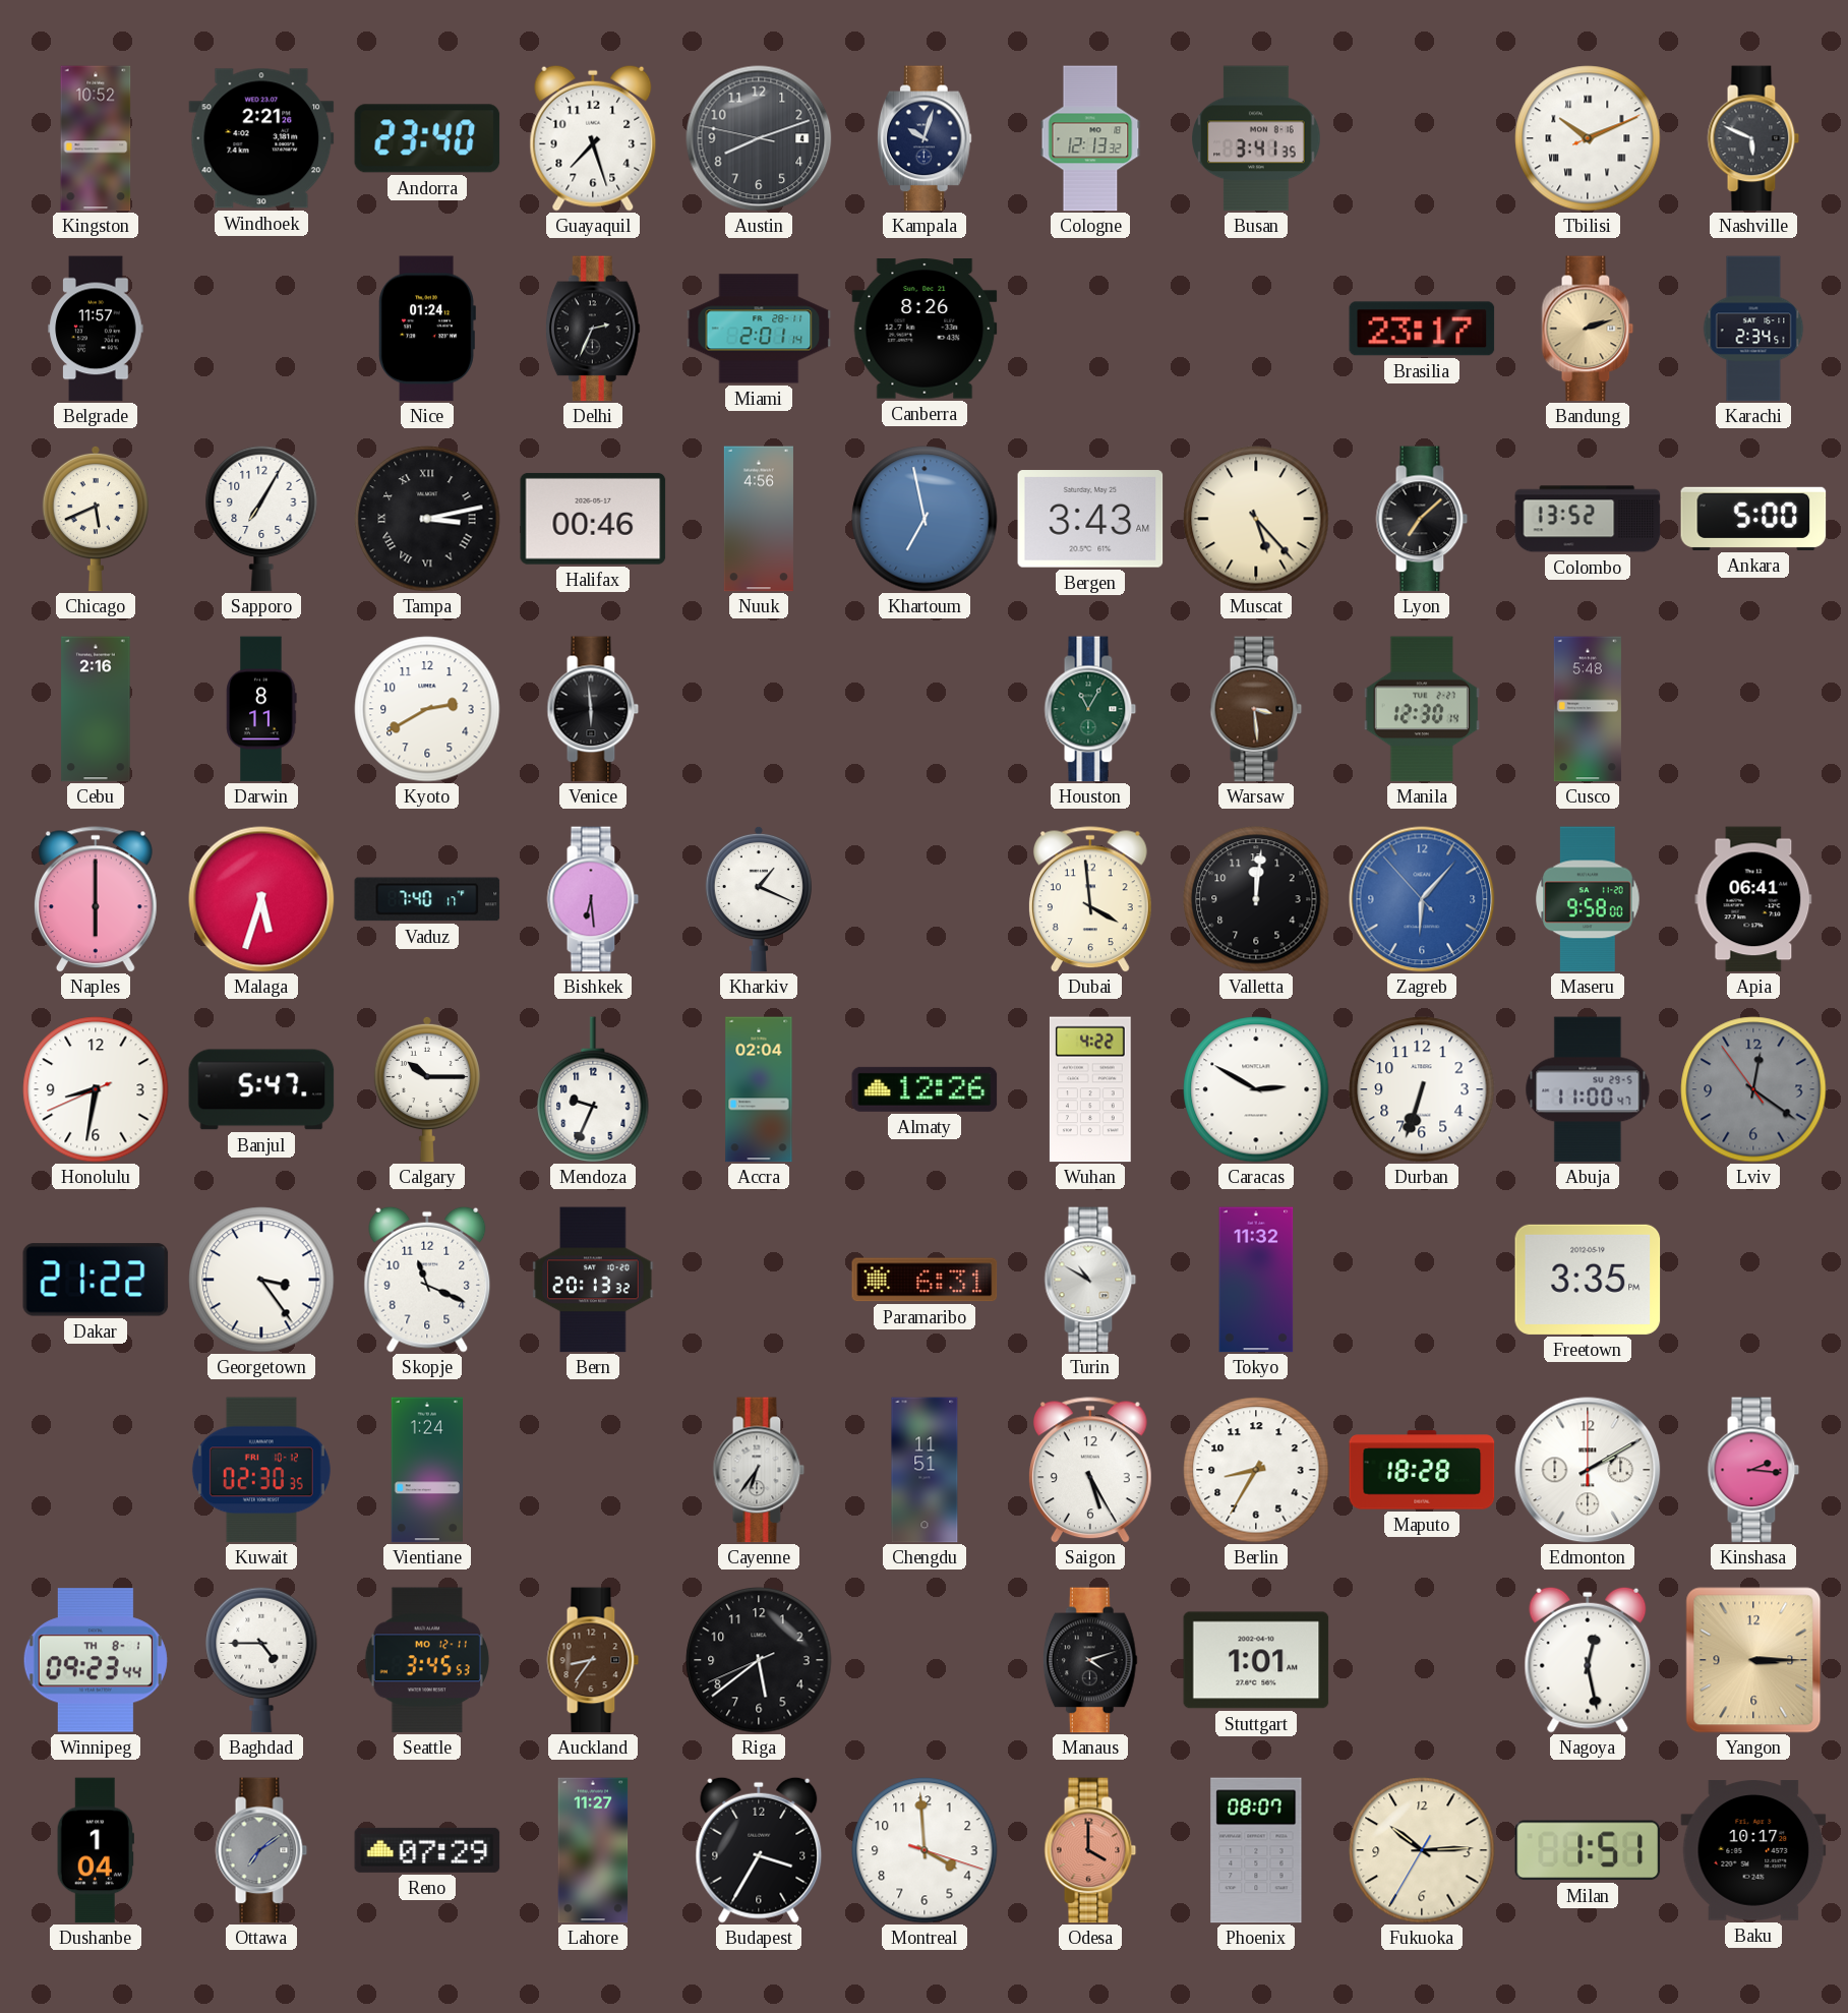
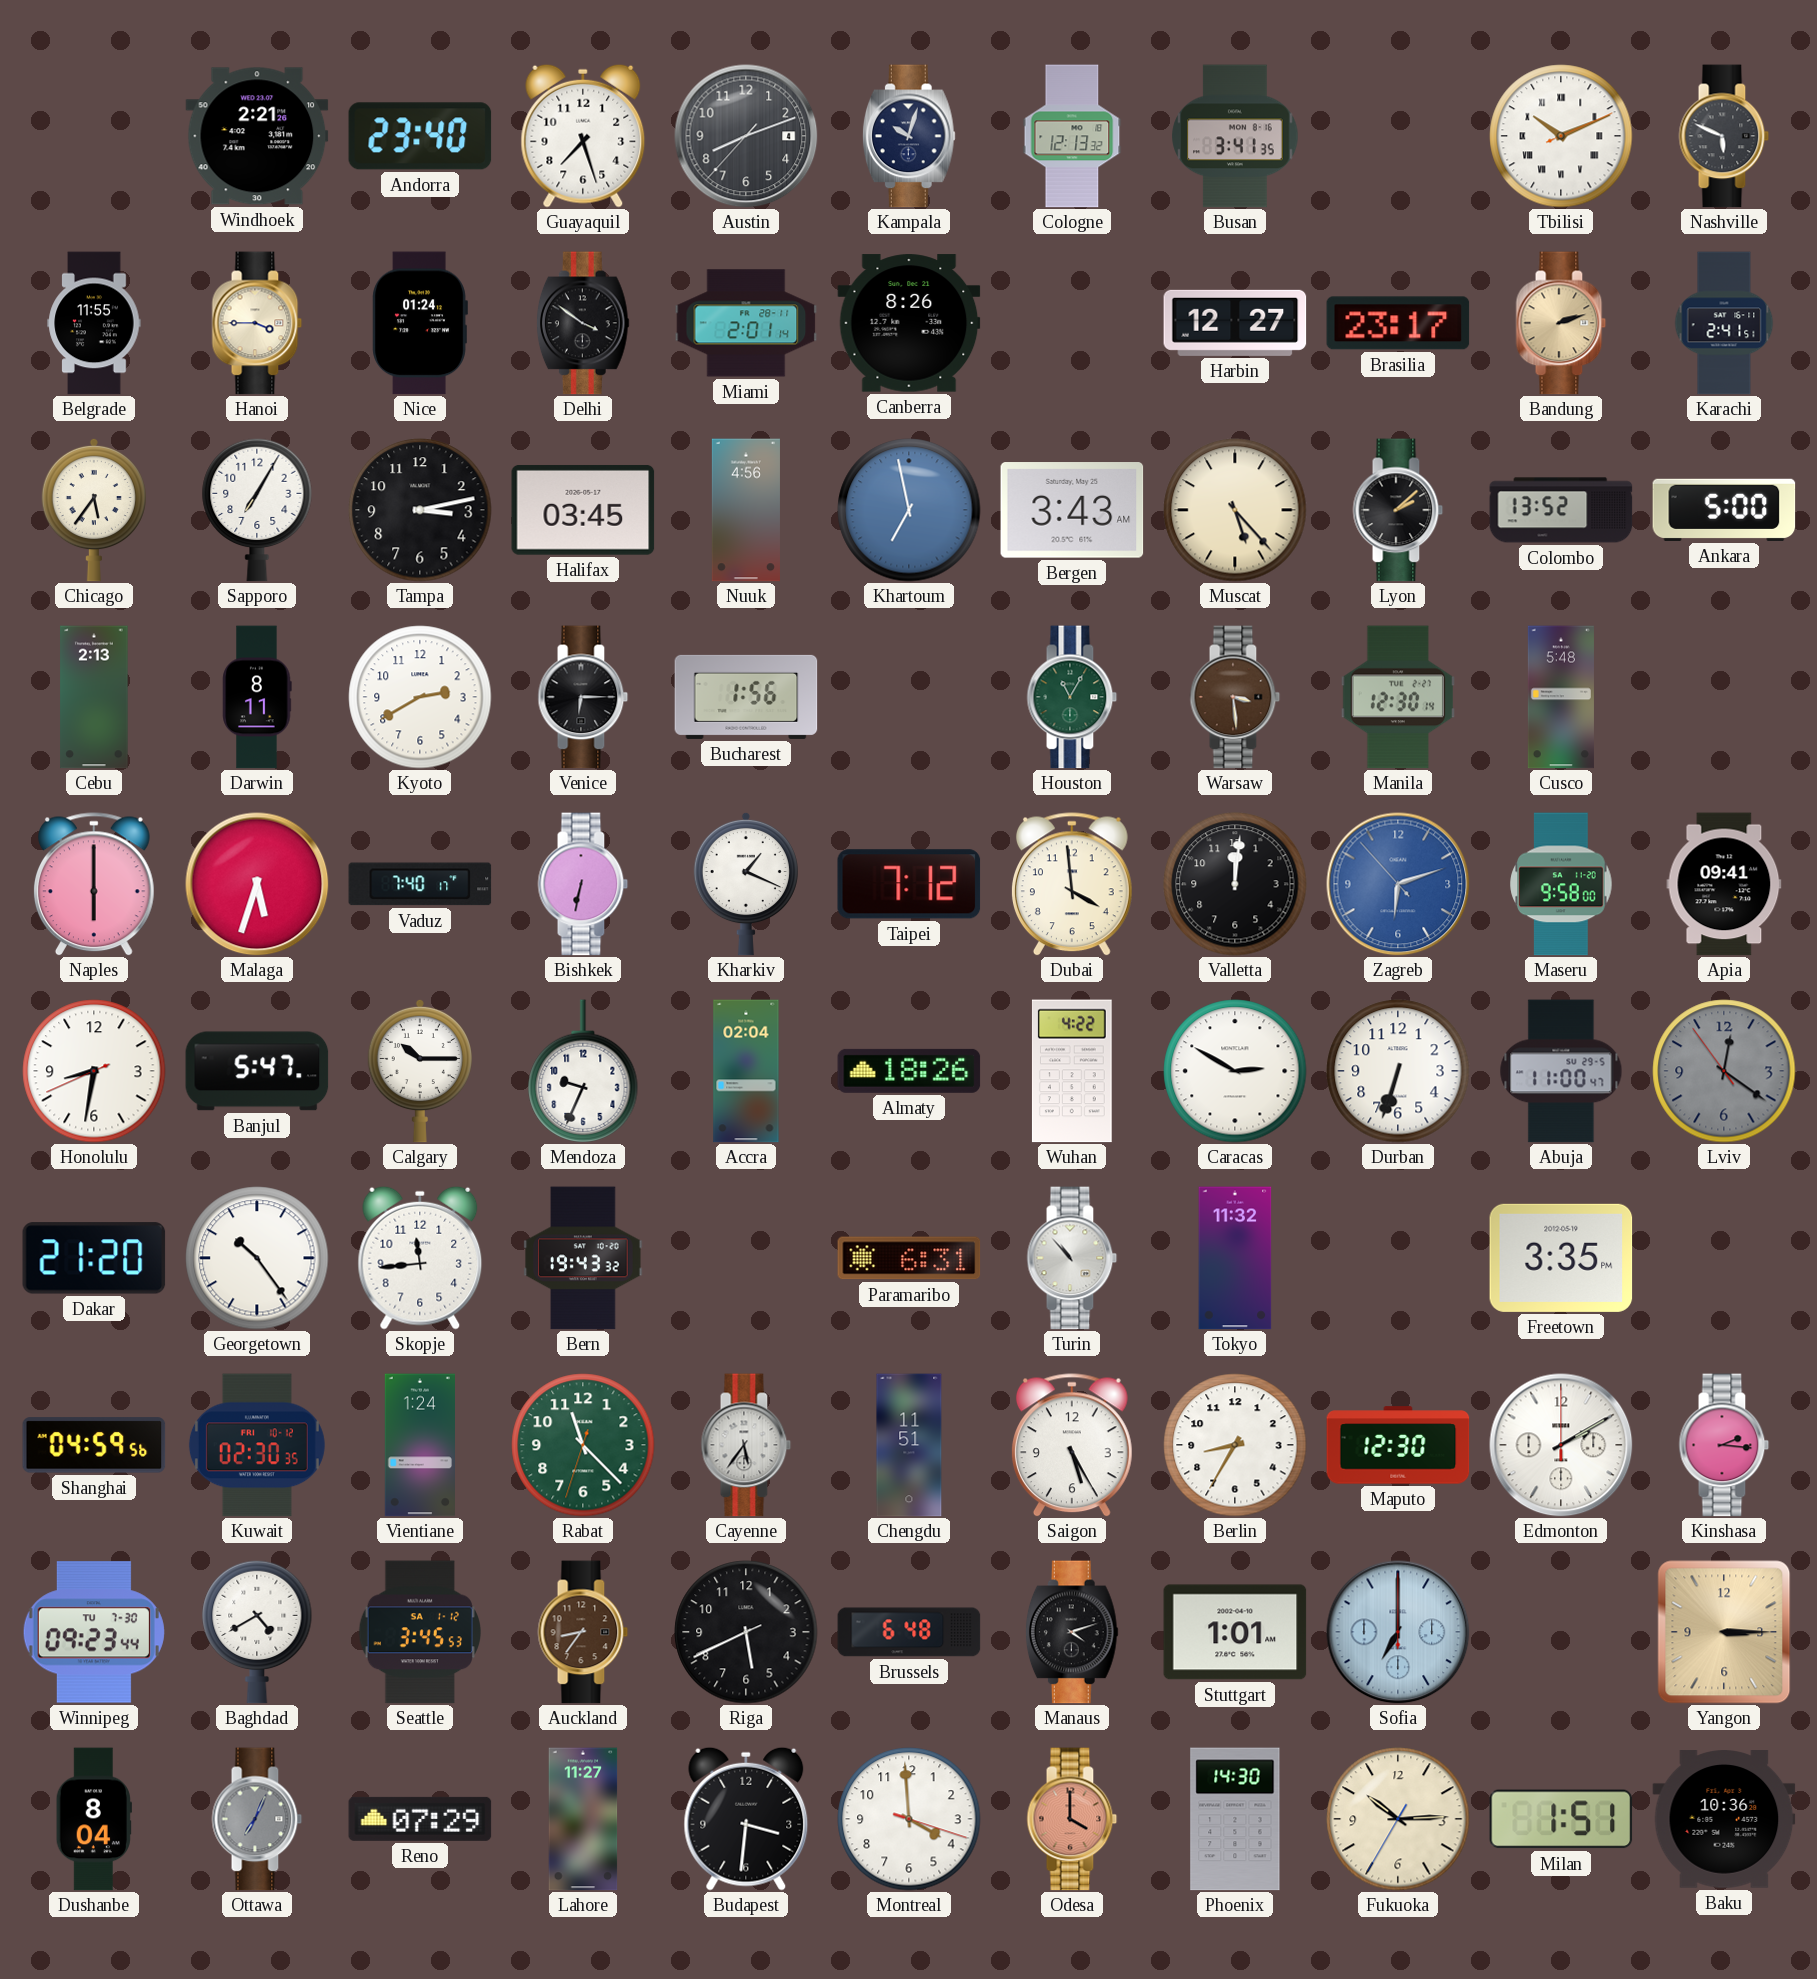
Kingston: 10:52 -> none (96, 138)
Austin: 8:11:47 -> 8:11:37 (746, 136)
Belgrade: 11:57 -> 11:55 (94, 323)
Hanoi: none -> 3:45 (257, 323)
Delhi: 2:34 -> 3:51 (583, 323)
Harbin: none -> 12:27 (1235, 323)
Karachi: 2:34 -> 2:41 (1724, 323)
Chicago: 5:41 -> 5:36 (94, 510)
Tampa numerals: Roman -> Arabic (420, 510)
Halifax: 00:46 -> 03:45 (583, 510)
Lyon: 7:08 -> 2:08 (1398, 510)
Cebu: 2:16 -> 2:13 (94, 697)
Venice: 5:59 -> 6:15 (583, 697)
Bucharest: none -> 1:56 (746, 697)
Bishkek: 6:29 -> 6:32 (583, 884)
Taipei: none -> 7:12 (909, 884)
Zagreb: 6:06 -> 6:11 (1398, 884)
Apia: 06:41 -> 09:41 (1724, 884)
Almaty: 12:26 -> 18:26 (909, 1071)
Dakar: 21:22 -> 21:20 (94, 1258)
Georgetown: 3:24 -> 10:24 (257, 1258)
Skopje: 11:19 -> 11:44 (420, 1258)
Bern: 20:13 -> 19:43 (583, 1258)
Turin: 10:50 -> 10:53 (1072, 1258)
Shanghai: none -> 04:59 (94, 1445)
Rabat: none -> 11:22 (583, 1445)
Cayenne: 6:36 -> 5:36 (746, 1445)
Maputo: 18:28 -> 12:30 (1398, 1445)
Winnipeg date: TH 8-1 -> TU 7-30 (94, 1632)
Baghdad: 4:45 -> 4:40 (257, 1632)
Seattle date: MO 12-11 -> SA 1-12 (419, 1632)
Riga: 5:38 -> 5:40 (746, 1632)
Brussels: none -> 6:48 (909, 1632)
Sofia: none -> 7:00 (1398, 1632)
Nagoya: 12:28 -> none (1588, 1660)
Dushanbe: 1:04 -> 8:04 (94, 1819)
Ottawa: 7:09 -> 7:04 (257, 1819)
Budapest: 3:35 -> 3:31 (746, 1819)
Phoenix: 08:07 -> 14:30 (1235, 1819)
Baku: 10:17 -> 10:36 (1724, 1819)
